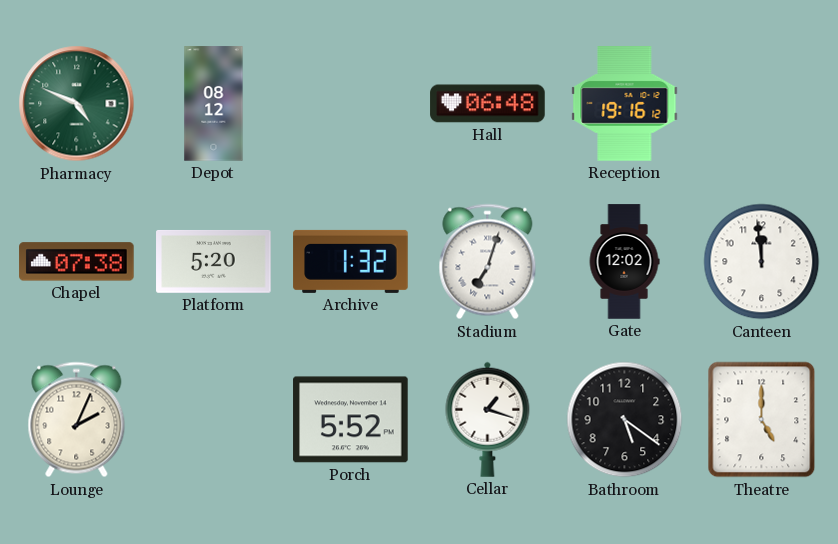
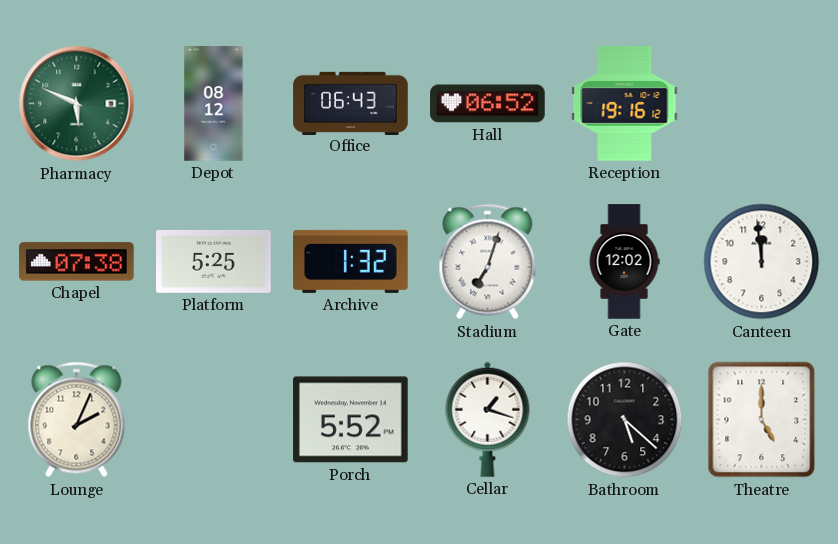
Pharmacy: 4:49 -> 5:49 (77, 104)
Office: none -> 06:43 (351, 103)
Hall: 06:48 -> 06:52 (488, 104)
Platform: 5:20 -> 5:25 (214, 261)
Bathroom: 5:21 -> 5:22 (625, 420)
